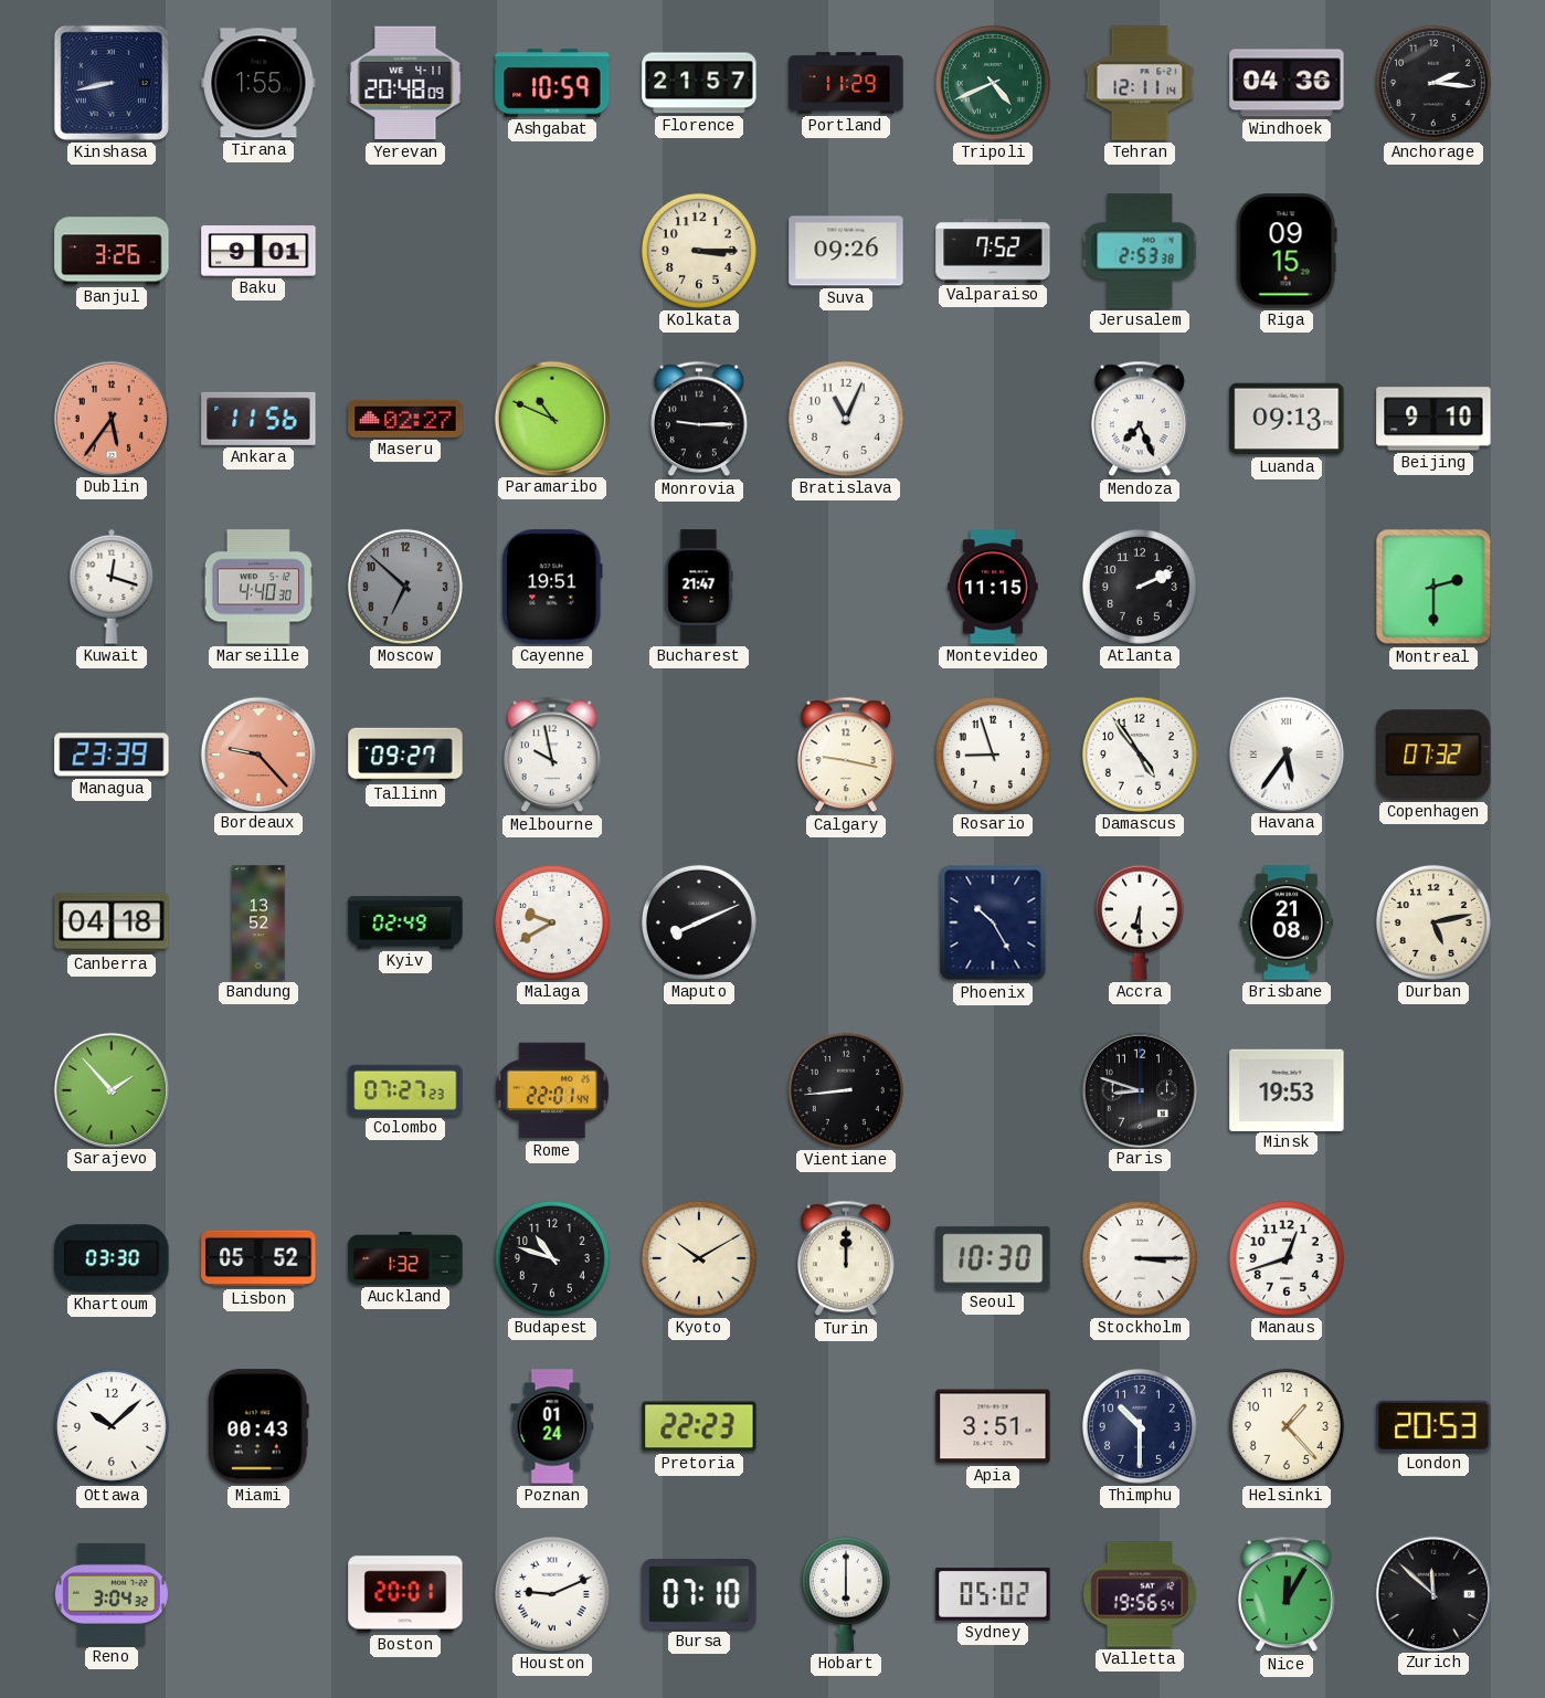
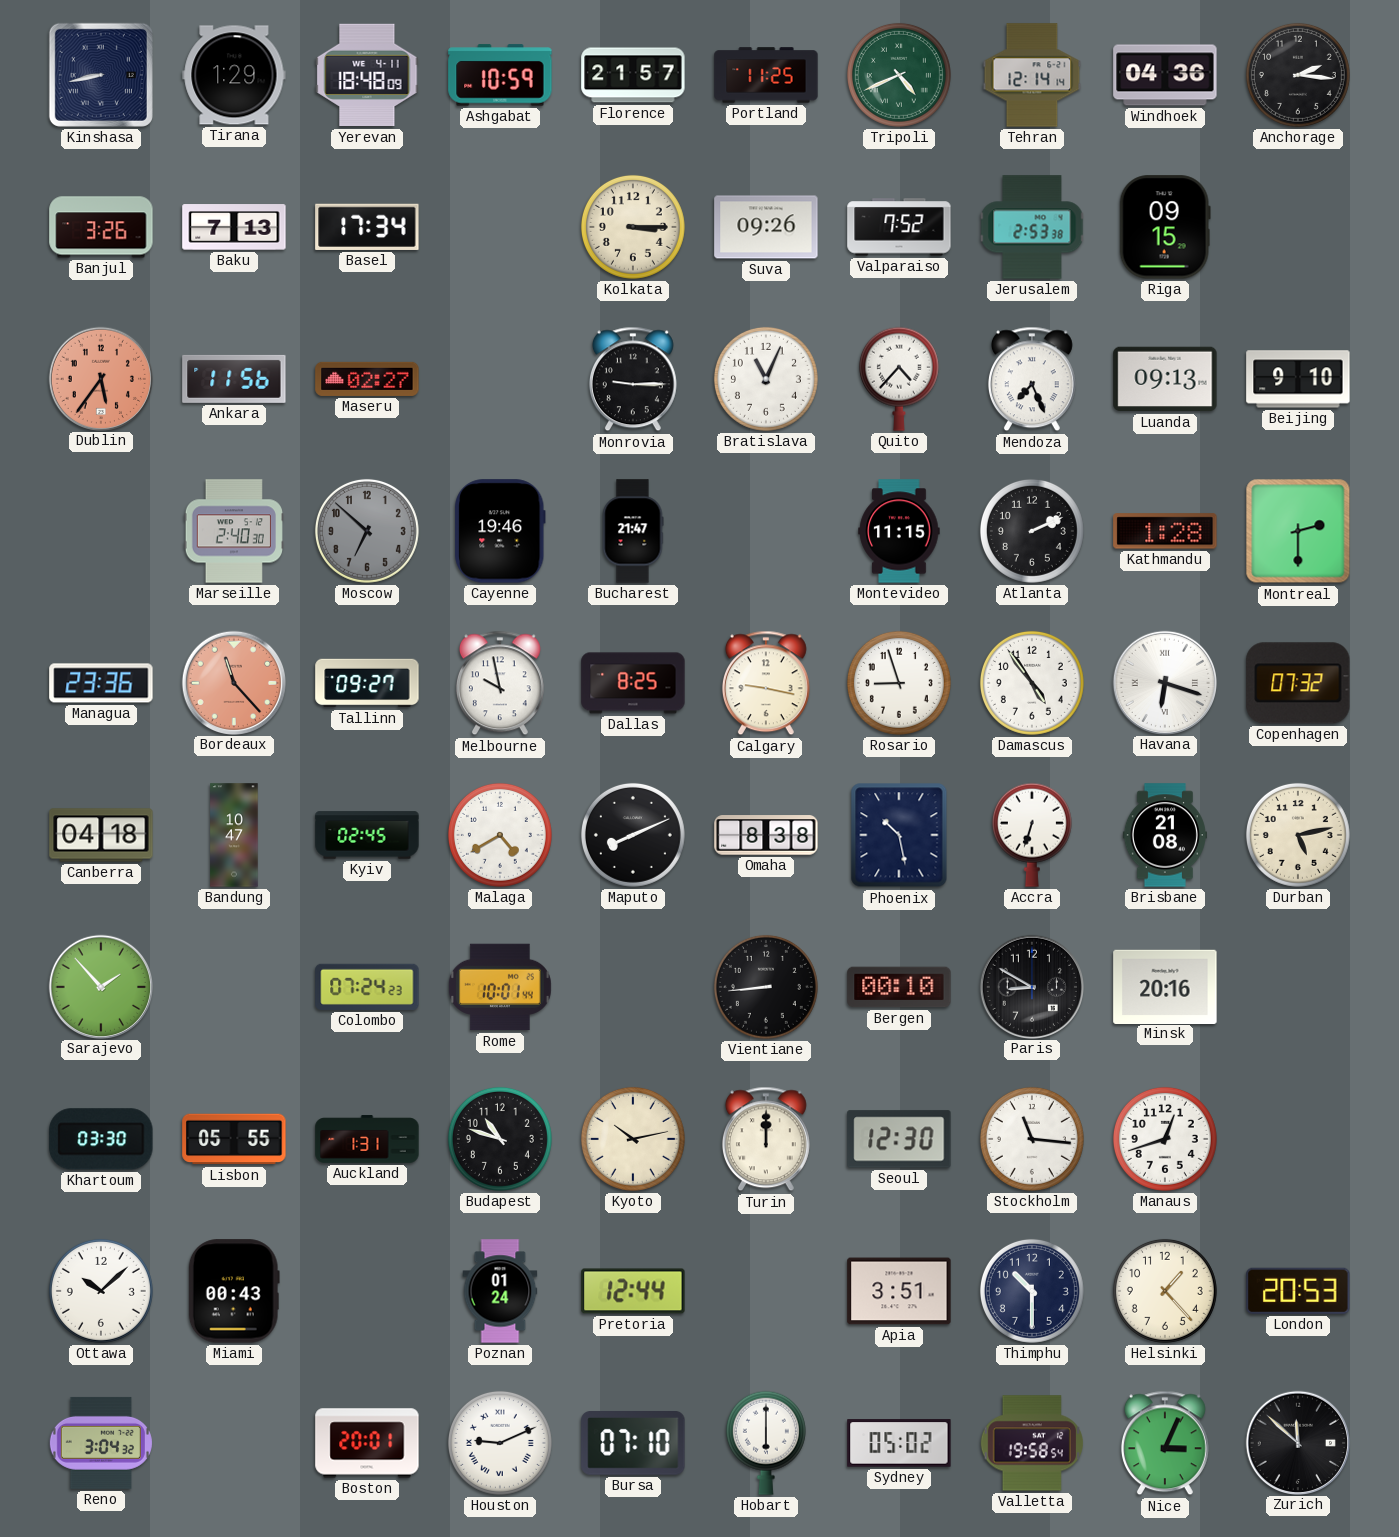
Tirana: 1:55 -> 1:29 (234, 75)
Yerevan: 20:48 -> 18:48 (367, 75)
Portland: 11:29 -> 11:25 (766, 75)
Tehran: 12:11 -> 12:14 (1032, 75)
Baku: 9:01 -> 7:13 (234, 227)
Basel: none -> 17:34 (367, 227)
Paramaribo: 10:49 -> none (551, 418)
Quito: none -> 4:37 (899, 379)
Kuwait: 12:18 -> none (112, 587)
Marseille: 4:40 -> 2:40 (234, 531)
Cayenne: 19:51 -> 19:46 (501, 531)
Kathmandu: none -> 1:28 (1165, 531)
Managua: 23:39 -> 23:36 (101, 683)
Bordeaux: 9:23 -> 11:23 (233, 682)
Dallas: none -> 8:25 (633, 683)
Havana: 5:36 -> 6:18 (1164, 682)
Bandung: 13:52 -> 10:47 (234, 835)
Kyiv: 02:49 -> 02:45 (367, 835)
Malaga: 9:40 -> 4:40 (500, 835)
Omaha: none -> 8:38 (766, 835)
Phoenix: 10:25 -> 10:28 (899, 835)
Accra: 6:30 -> 6:33 (1032, 835)
Colombo: 07:27 -> 07:24 (367, 987)
Rome: 22:01 -> 10:01 (500, 987)
Bergen: none -> 00:10 (899, 987)
Paris: 8:48 -> 8:50 (1031, 986)
Minsk: 19:53 -> 20:16 (1165, 986)
Lisbon: 05:52 -> 05:55 (234, 1139)
Auckland: 1:32 -> 1:31 (367, 1139)
Kyoto: 10:10 -> 10:13 (633, 1139)
Seoul: 10:30 -> 12:30 (899, 1139)
Stockholm: 3:15 -> 11:16 (1032, 1139)
Pretoria: 22:23 -> 12:44 (633, 1291)
Valletta: 19:56 -> 19:58 (1032, 1443)
Nice: 12:05 -> 3:04 (1165, 1443)
